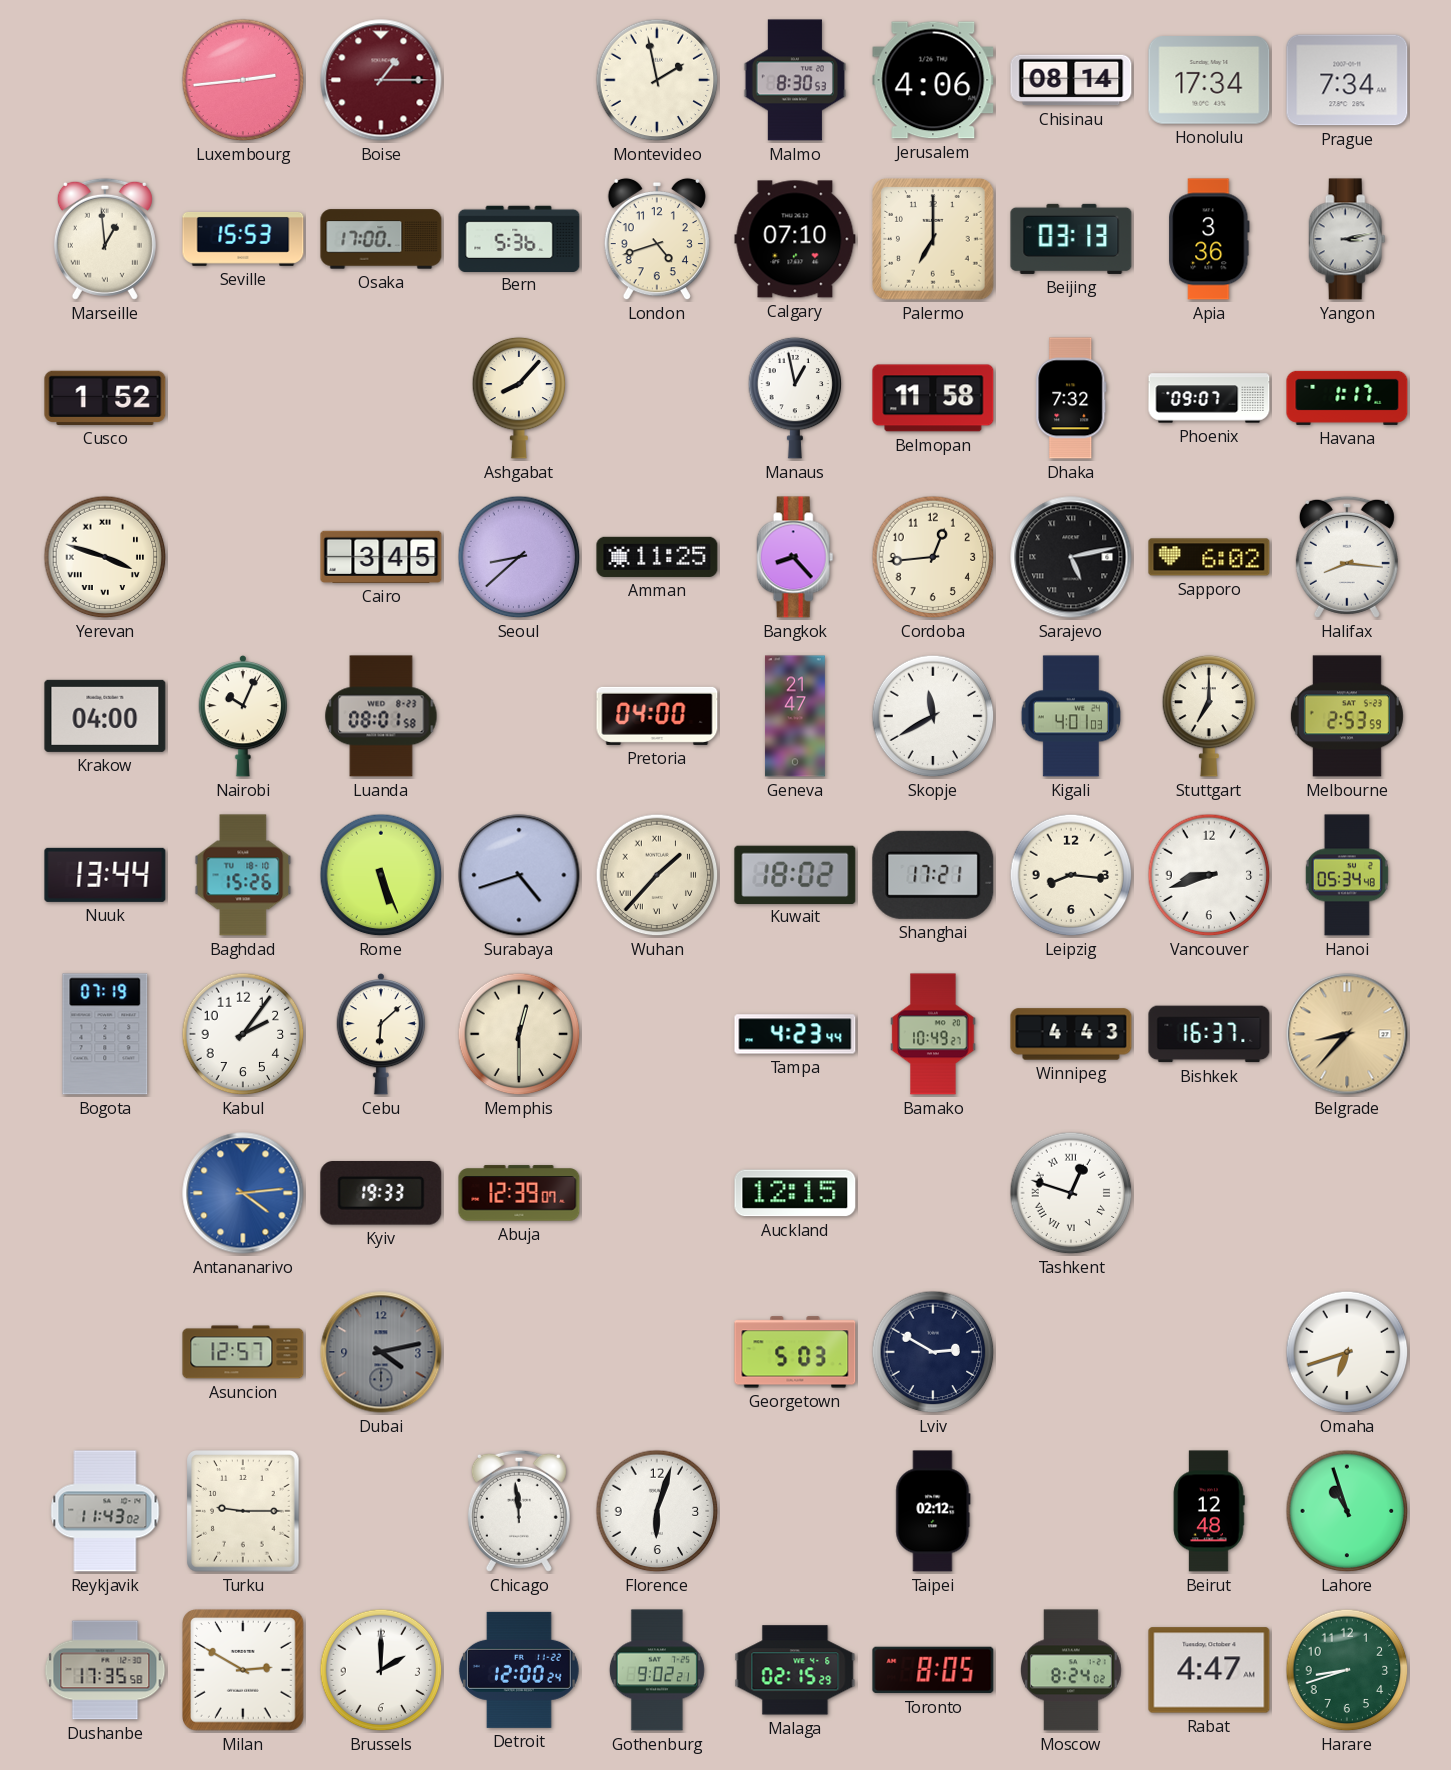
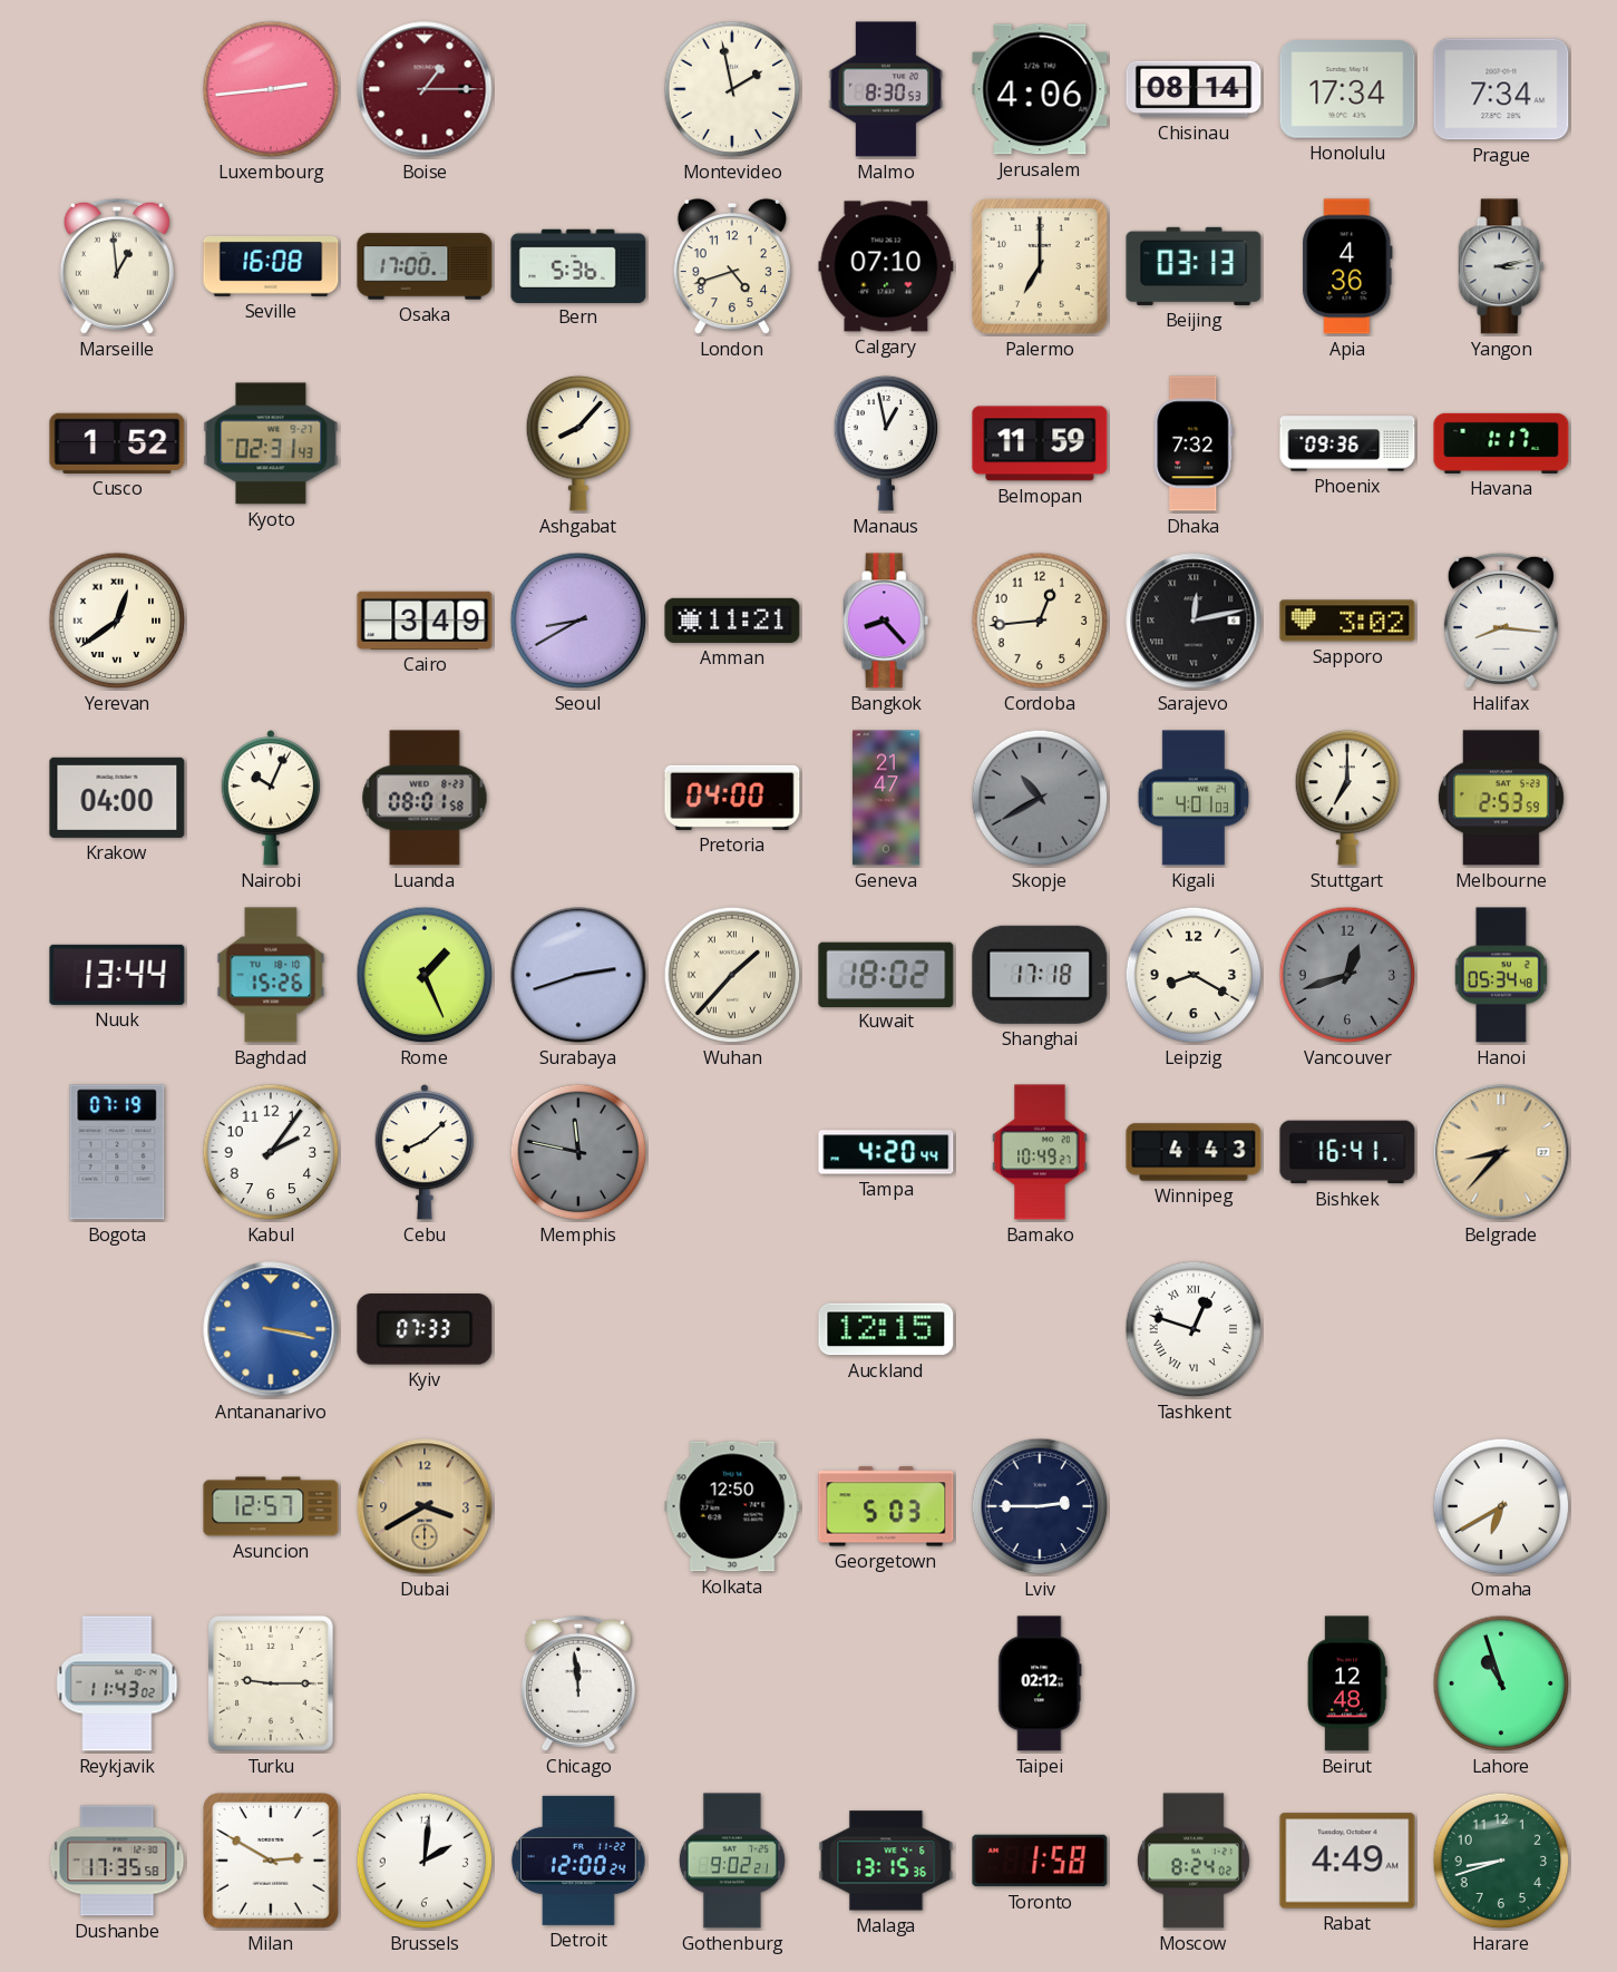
Seville: 15:53 -> 16:08 (271, 266)
Apia: 3:36 -> 4:36 (1347, 266)
Kyoto: none -> 02:31 (271, 443)
Belmopan: 11:58 -> 11:59 (1040, 443)
Phoenix: 09:07 -> 09:36 (1347, 443)
Yerevan: 3:48 -> 12:39 (117, 621)
Cairo: 3:45 -> 3:49 (425, 621)
Seoul: 8:38 -> 8:40 (578, 621)
Amman: 11:25 -> 11:21 (732, 621)
Sarajevo: 5:13 -> 12:13 (1194, 621)
Sapporo: 6:02 -> 3:02 (1347, 621)
Skopje: 11:40 -> 10:40 (1040, 798)
Skopje dial: white -> grey (1040, 798)
Rome: 5:26 -> 1:26 (425, 975)
Surabaya: 4:42 -> 2:42 (578, 975)
Shanghai: 17:21 -> 17:18 (1040, 975)
Leipzig: 8:16 -> 8:20 (1194, 975)
Vancouver: 8:42 -> 12:42 (1347, 975)
Vancouver dial: white -> grey (1347, 975)
Cebu: 6:08 -> 8:08 (423, 1153)
Memphis: 12:30 -> 11:47 (578, 1152)
Memphis dial: cream -> grey (578, 1152)
Tampa: 4:23 -> 4:20 (886, 1152)
Bishkek: 16:37 -> 16:41 (1347, 1152)
Antananarivo: 4:14 -> 3:17 (271, 1329)
Kyiv: 19:33 -> 07:33 (425, 1330)
Abuja: 12:39 -> none (519, 1193)
Dubai: 4:13 -> 3:40 (425, 1506)
Dubai dial: grey -> champagne (425, 1506)
Kolkata: none -> 12:50 (732, 1506)
Lviv: 2:50 -> 2:45 (1040, 1506)
Omaha: 6:42 -> 6:40 (1501, 1506)
Florence: 6:03 -> none (657, 1511)
Brussels: 2:00 -> 2:01 (425, 1861)
Malaga: 02:15 -> 13:15 (886, 1861)
Toronto: 8:05 -> 1:58 (1040, 1861)
Rabat: 4:47 -> 4:49 (1347, 1861)
